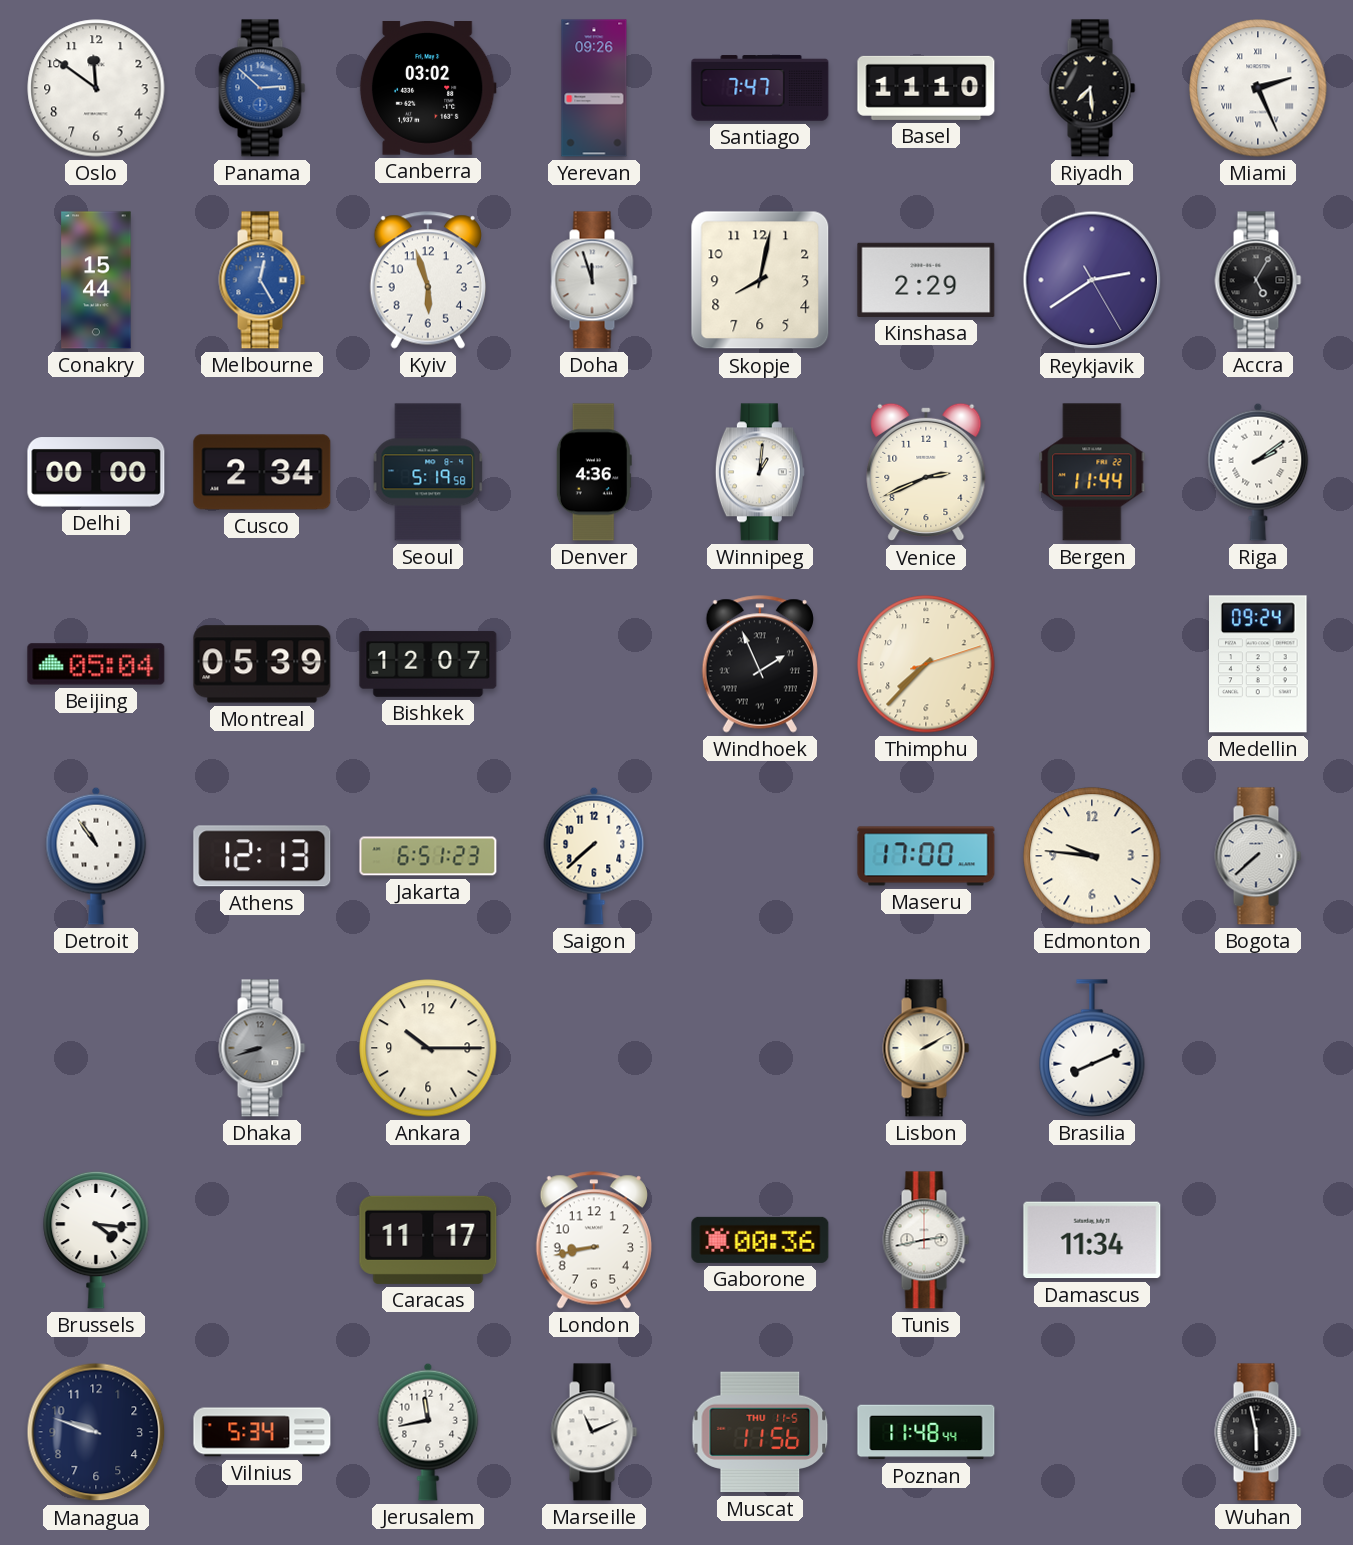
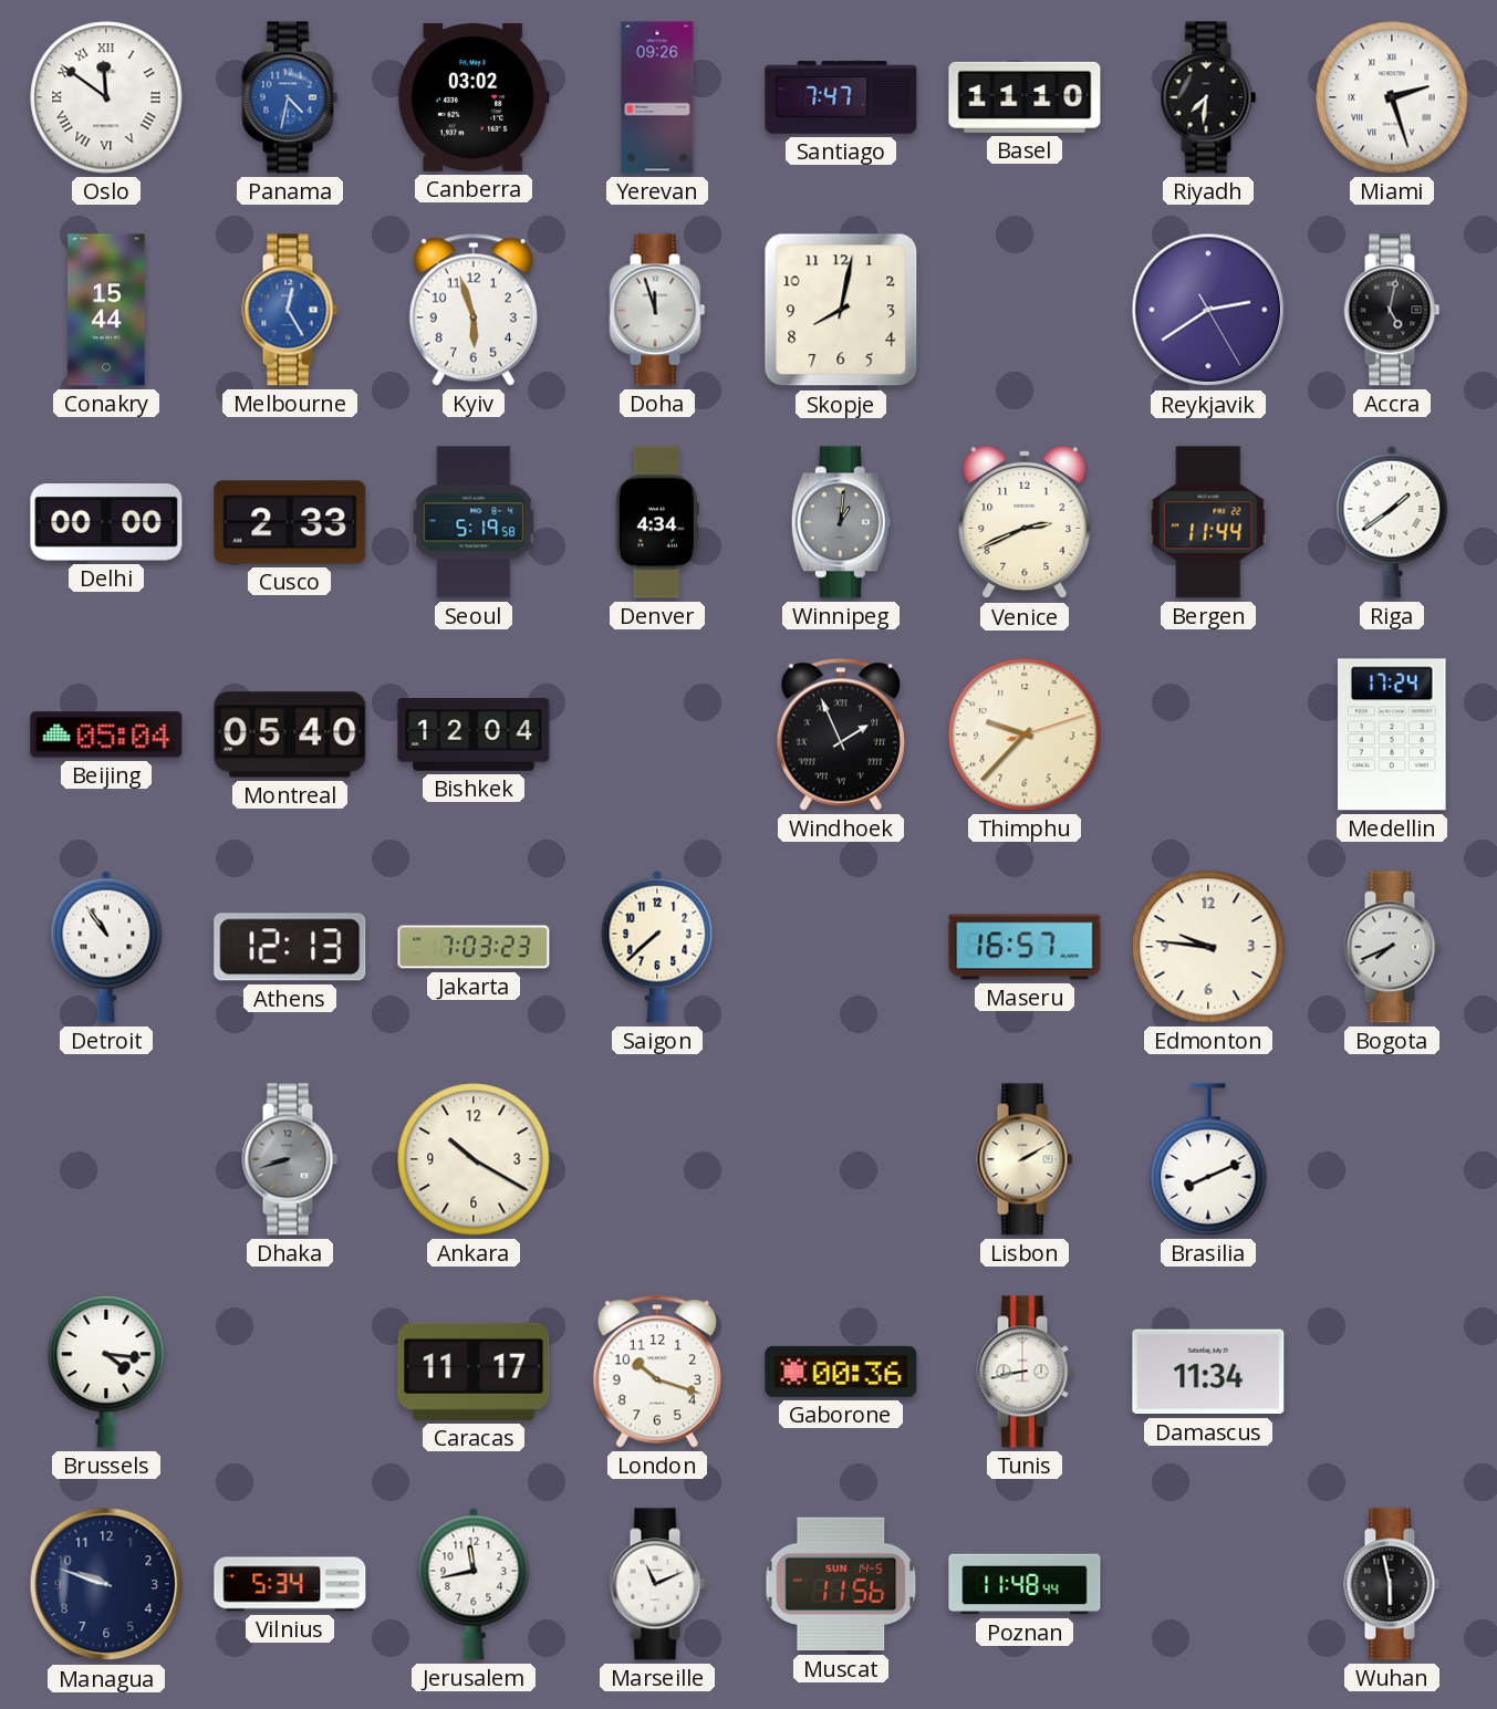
Oslo numerals: Arabic -> Roman (106, 97)
Panama: 2:52 -> 4:32 (290, 97)
Riyadh: 7:29 -> 7:31 (1208, 97)
Miami: 2:26 -> 2:27 (1392, 97)
Kinshasa: 2:29 -> none (926, 280)
Accra: 5:05 -> 5:02 (1392, 310)
Cusco: 2:34 -> 2:33 (290, 522)
Denver: 4:36 -> 4:34 (657, 522)
Winnipeg dial: white -> grey (841, 522)
Riga: 2:09 -> 1:39 (1392, 522)
Montreal: 05:39 -> 05:40 (290, 734)
Bishkek: 12:07 -> 12:04 (474, 734)
Thimphu: 7:37 -> 9:37 (1025, 734)
Medellin: 09:24 -> 17:24 (1393, 734)
Jakarta: 6:51 -> 7:03 (474, 947)
Maseru: 17:00 -> 16:57 (1025, 947)
Bogota: 7:38 -> 7:41 (1392, 947)
Ankara: 10:15 -> 10:20 (474, 1159)
London: 8:43 -> 10:18 (657, 1372)
Tunis: 2:43 -> 8:43 (1025, 1372)
Muscat date: THU 11-5 -> SUN 14-5 (841, 1584)
